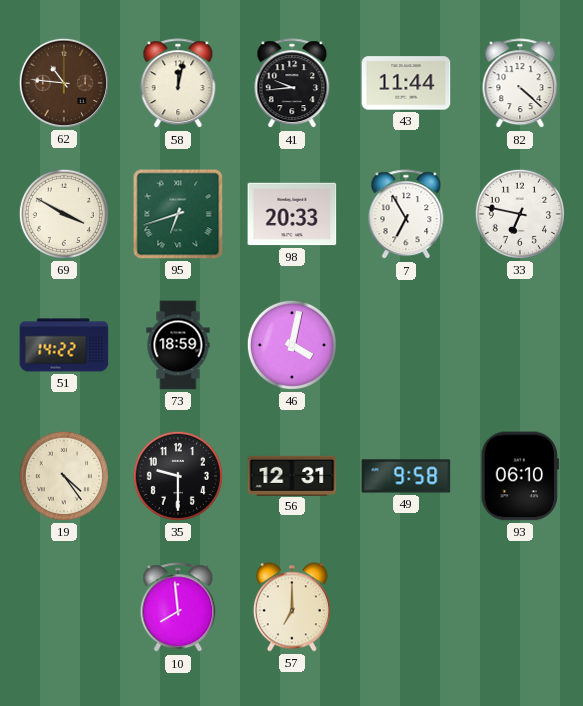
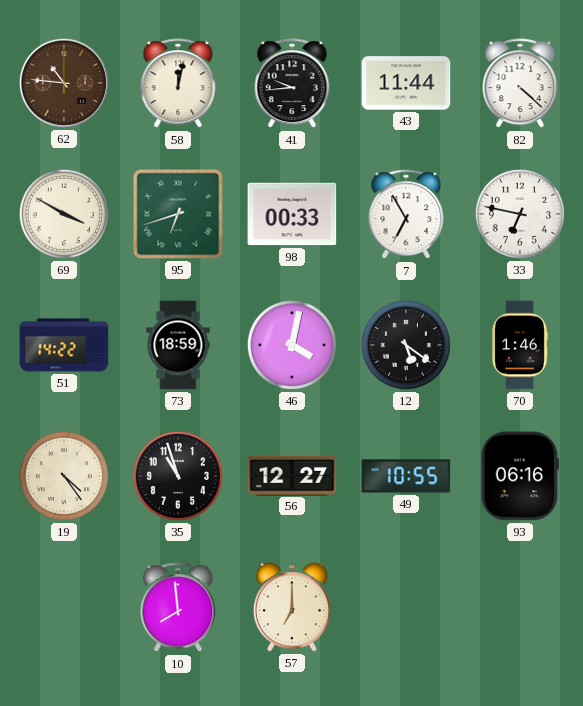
98: 20:33 -> 00:33 (292, 214)
12: none -> 5:21 (406, 345)
70: none -> 1:46 (520, 345)
35: 9:30 -> 10:57 (178, 476)
56: 12:31 -> 12:27 (292, 475)
49: 9:58 -> 10:55 (406, 476)
93: 06:10 -> 06:16 (520, 476)
